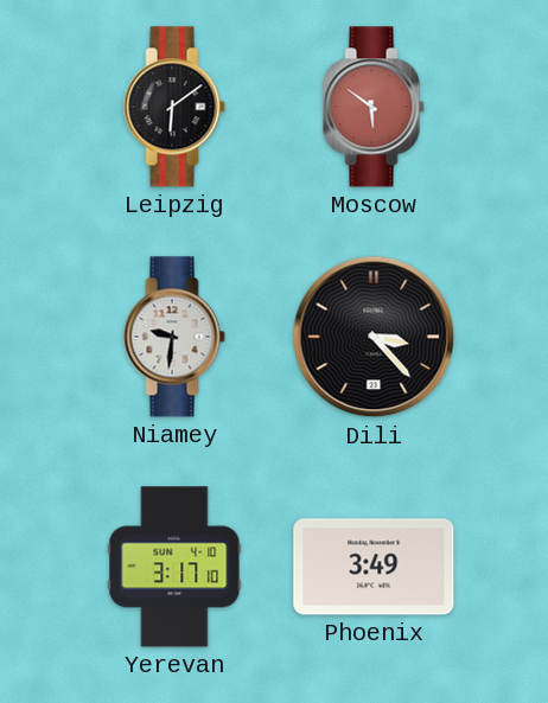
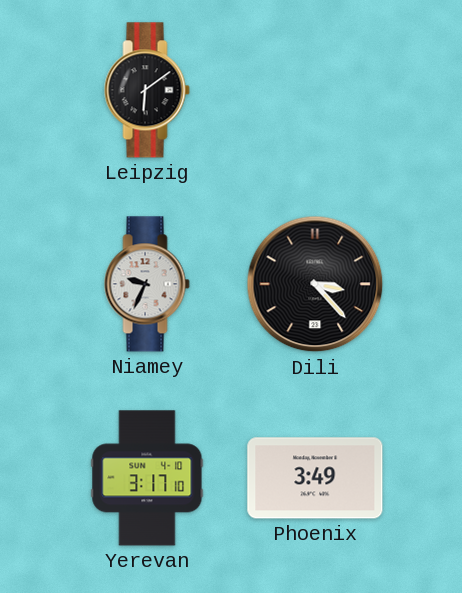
Moscow: 5:51 -> none (374, 107)
Niamey: 9:31 -> 9:34 (147, 284)
